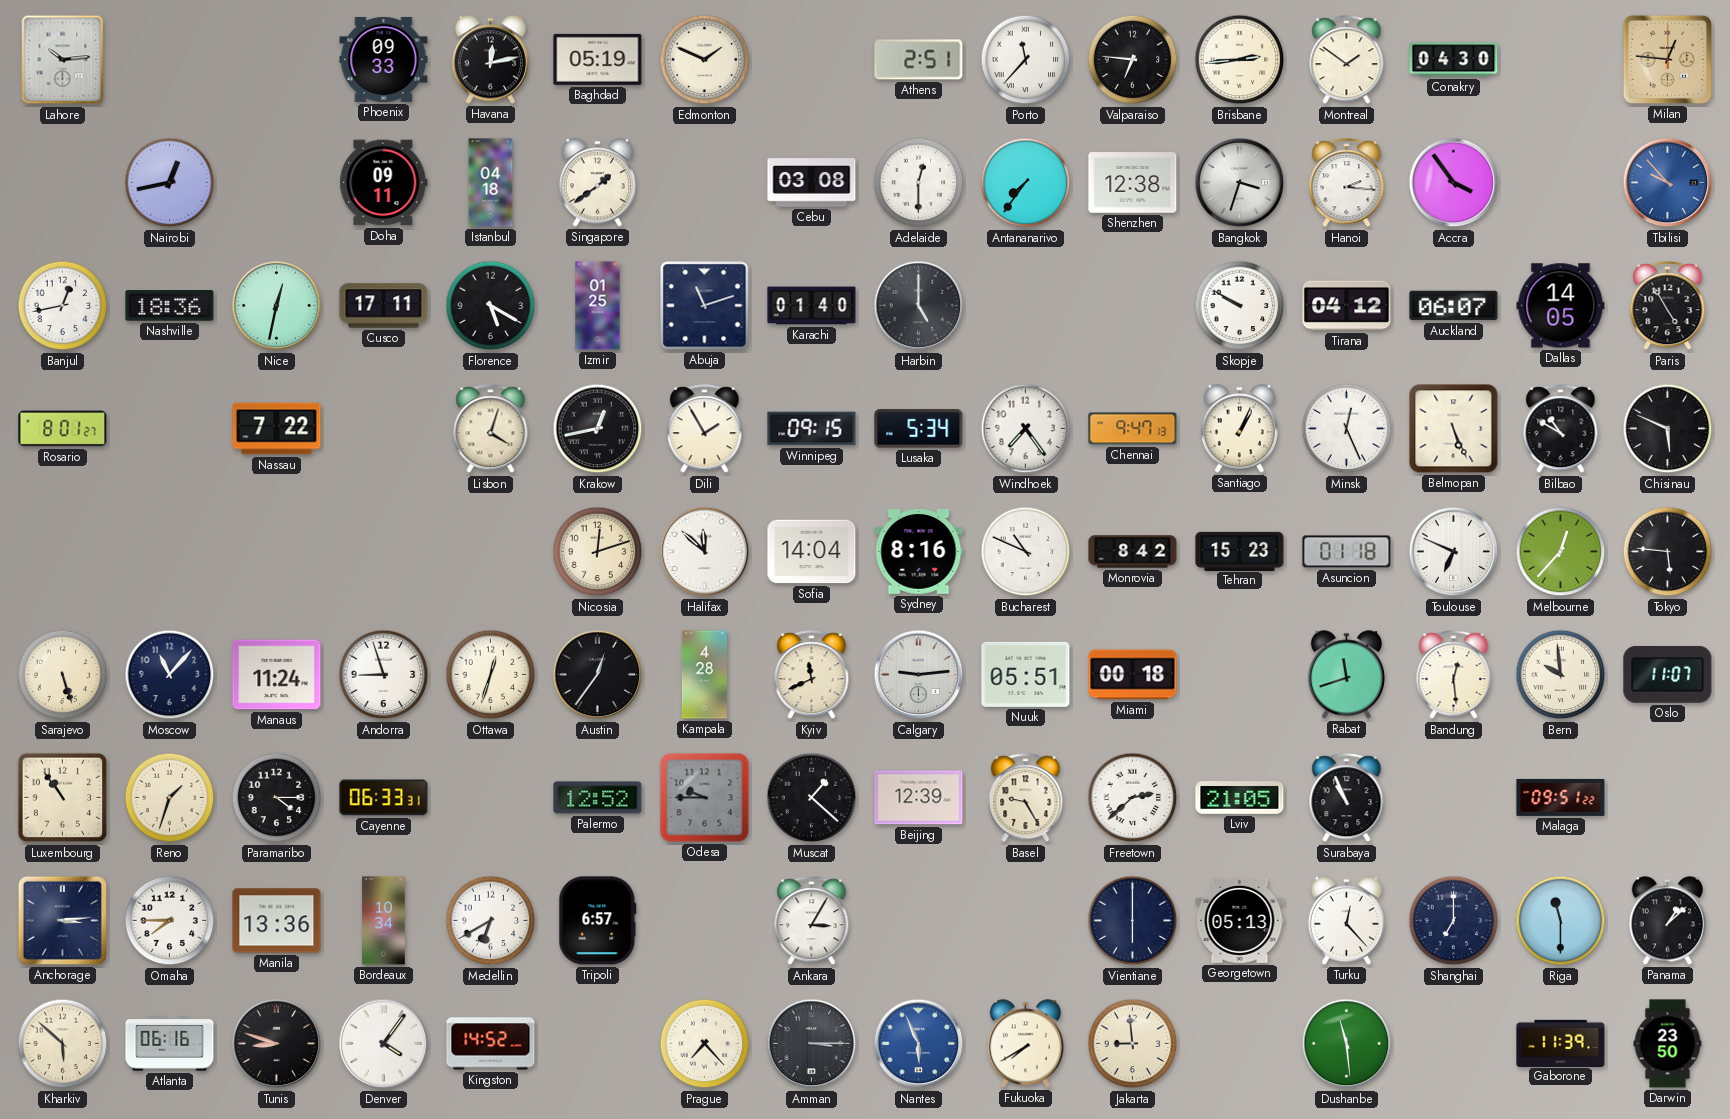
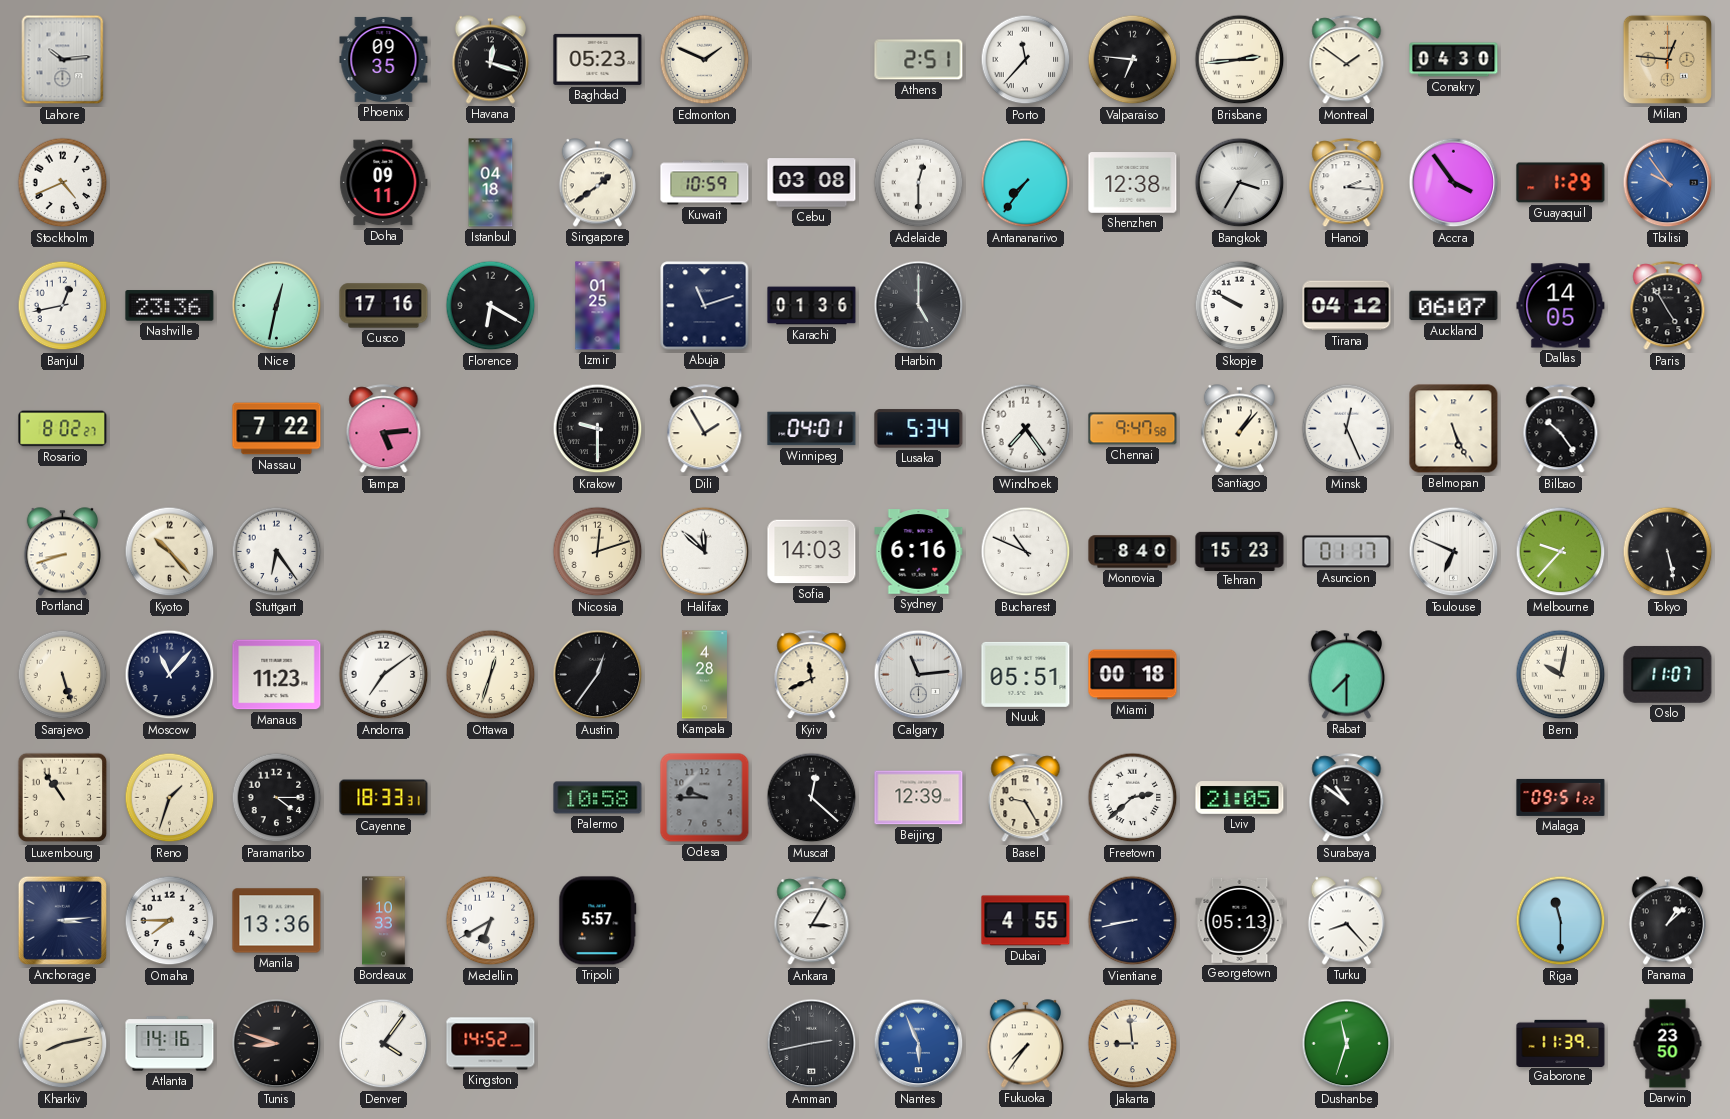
Phoenix: 09:33 -> 09:35 (384, 59)
Havana: 12:13 -> 12:18 (490, 60)
Baghdad: 05:19 -> 05:23 (598, 59)
Stockholm: none -> 4:41 (63, 183)
Nairobi: 12:43 -> none (170, 183)
Kuwait: none -> 10:59 (705, 183)
Bangkok: 3:33 -> 3:35 (1240, 183)
Guayaquil: none -> 1:29 (1561, 183)
Tbilisi: 9:53 -> 9:54 (1668, 183)
Nashville: 18:36 -> 23:36 (170, 306)
Cusco: 17:11 -> 17:16 (384, 306)
Florence: 5:20 -> 6:20 (491, 306)
Karachi: 01:40 -> 01:36 (812, 306)
Rosario: 8:01 -> 8:02 (63, 429)
Tampa: none -> 5:14 (384, 429)
Lisbon: 4:03 -> none (491, 429)
Krakow: 12:43 -> 9:30 (598, 429)
Winnipeg: 09:15 -> 04:01 (812, 429)
Chennai: 9:47:13 -> 9:47:58 (1133, 429)
Santiago: 1:04 -> 1:07 (1239, 429)
Bilbao: 10:50 -> 10:24 (1561, 429)
Chisinau: 5:49 -> none (1668, 429)
Portland: none -> 8:42 (62, 552)
Kyoto: none -> 10:23 (170, 552)
Stuttgart: none -> 6:24 (277, 552)
Sofia: 14:04 -> 14:03 (812, 552)
Sydney: 8:16 -> 6:16 (919, 552)
Monrovia: 8:42 -> 8:40 (1133, 552)
Asuncion: 01:18 -> 01:17 (1347, 552)
Melbourne: 12:37 -> 9:37 (1561, 552)
Tokyo: 5:46 -> 5:28 (1668, 552)
Manaus: 11:24 -> 11:23 (277, 675)
Andorra: 8:57 -> 7:09 (384, 675)
Calgary: 9:14 -> 11:14 (919, 675)
Rabat: 11:42 -> 7:30 (1346, 675)
Bandung: 12:29 -> none (1454, 675)
Bern: 9:59 -> 10:02 (1561, 675)
Cayenne: 06:33 -> 18:33 (384, 798)
Palermo: 12:52 -> 10:58 (598, 798)
Muscat: 1:22 -> 12:22 (812, 798)
Surabaya: 10:56 -> 10:51 (1347, 798)
Bordeaux: 10:34 -> 10:33 (384, 921)
Tripoli: 6:57 -> 5:57 (598, 921)
Dubai: none -> 4:55 (1026, 921)
Vientiane: 6:00 -> 8:43 (1133, 921)
Turku: 12:23 -> 8:23 (1346, 921)
Shanghai: 7:00 -> none (1454, 921)
Kharkiv: 5:52 -> 8:13 (63, 1044)
Atlanta: 06:16 -> 14:16 (170, 1044)
Prague: 7:23 -> none (705, 1044)
Amman: 3:15 -> 2:43 (812, 1044)
Fukuoka: 7:40 -> 7:36 (1025, 1044)
Dushanbe: 11:29 -> 11:33 (1347, 1044)
